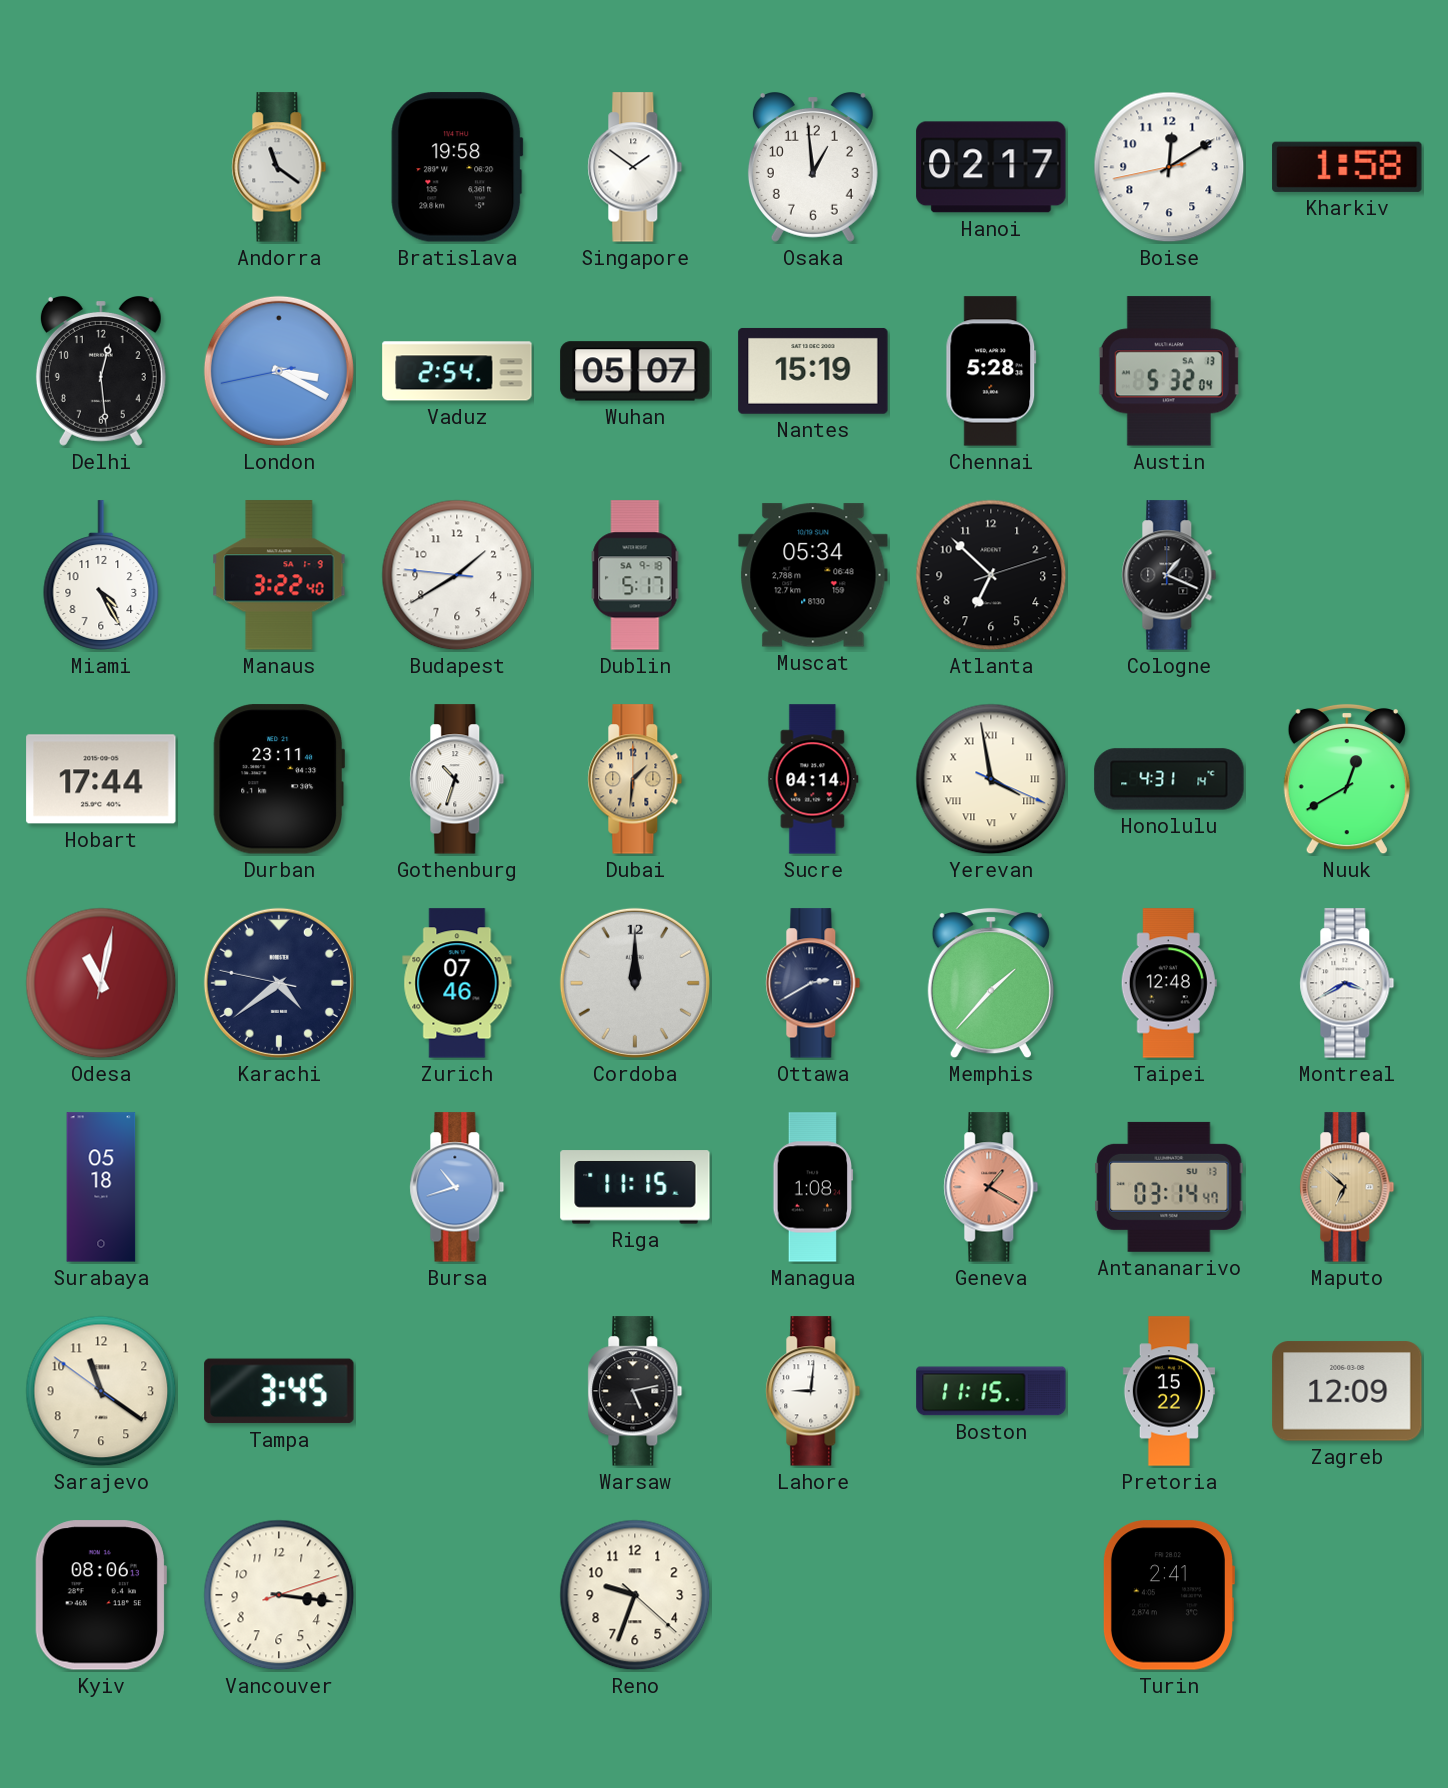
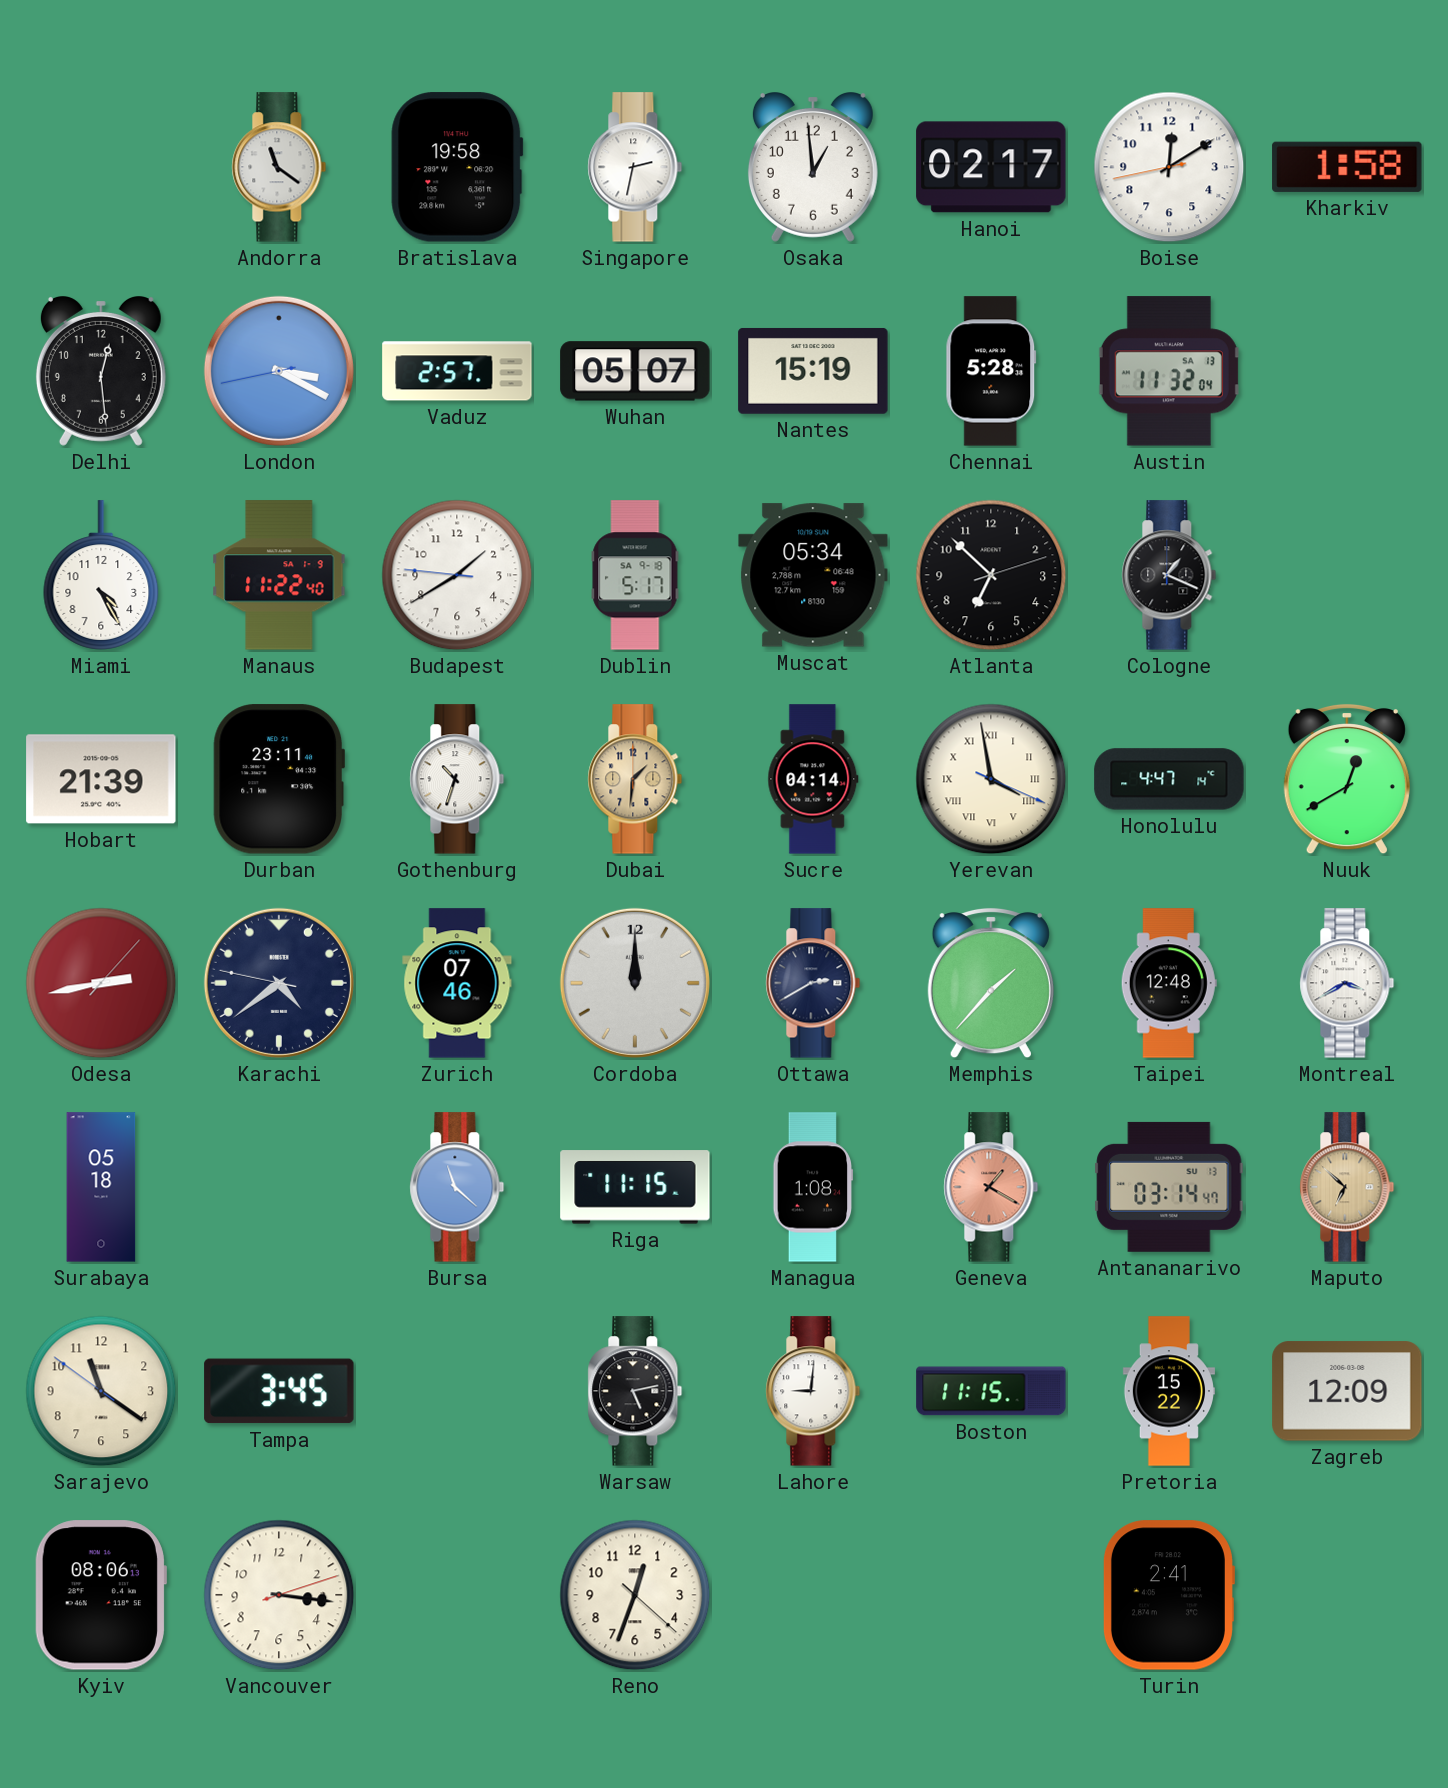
Singapore: 1:51 -> 2:32 (635, 167)
Vaduz: 2:54 -> 2:57 (457, 371)
Austin: 5:32 -> 11:32 (1169, 371)
Manaus: 3:22 -> 11:22 (279, 575)
Hobart: 17:44 -> 21:39 (101, 779)
Honolulu: 4:31 -> 4:47 (1169, 779)
Odesa: 11:02 -> 2:43 (101, 983)
Bursa: 10:42 -> 11:22 (457, 1187)
Reno: 9:33 -> 12:33 (635, 1595)
